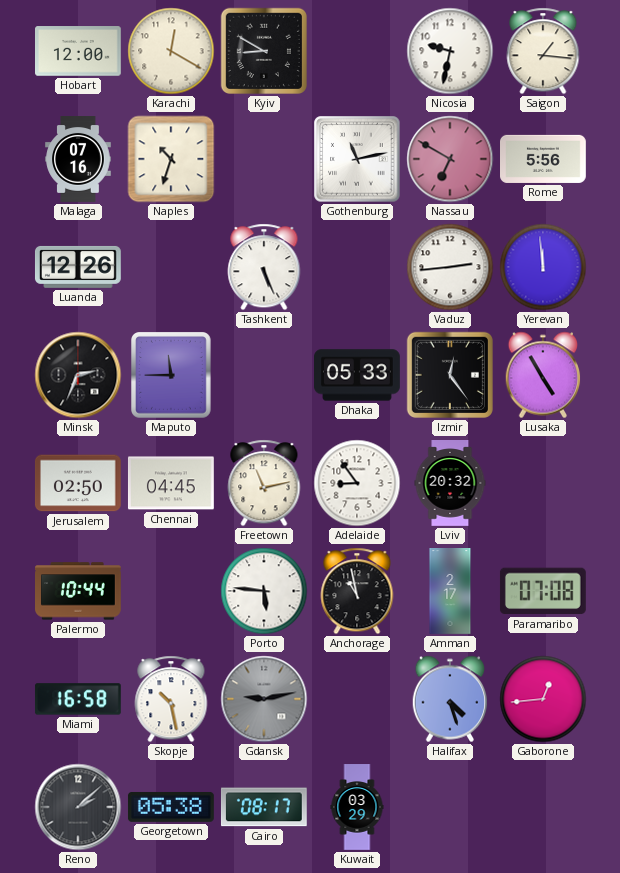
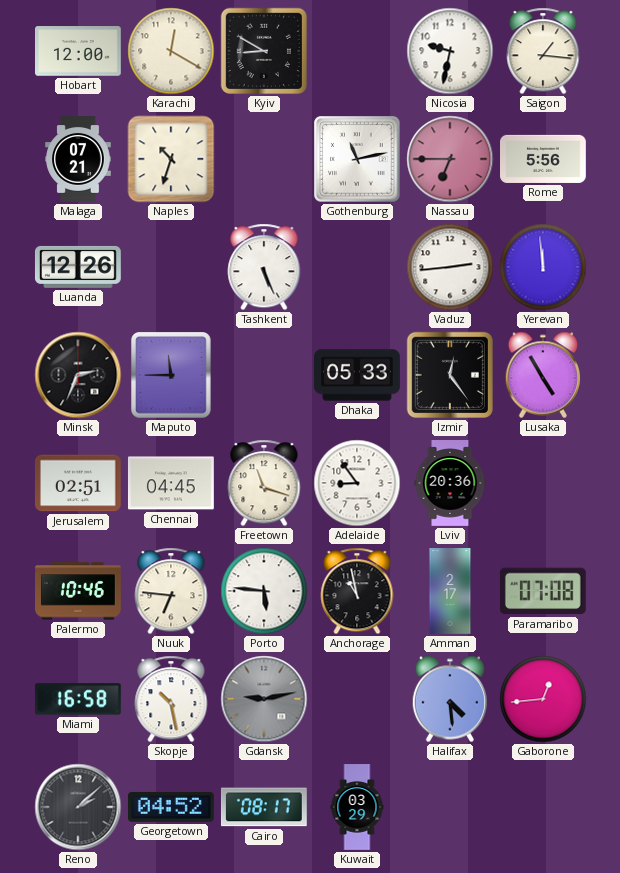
Malaga: 07:16 -> 07:21 (78, 159)
Nassau: 6:50 -> 6:45 (450, 159)
Jerusalem: 02:50 -> 02:51 (78, 483)
Freetown: 11:13 -> 11:18 (264, 483)
Lviv: 20:32 -> 20:36 (450, 484)
Palermo: 10:44 -> 10:46 (79, 591)
Nuuk: none -> 6:46 (171, 591)
Halifax: 4:27 -> 4:29 (450, 699)
Georgetown: 05:38 -> 04:52 (171, 807)
